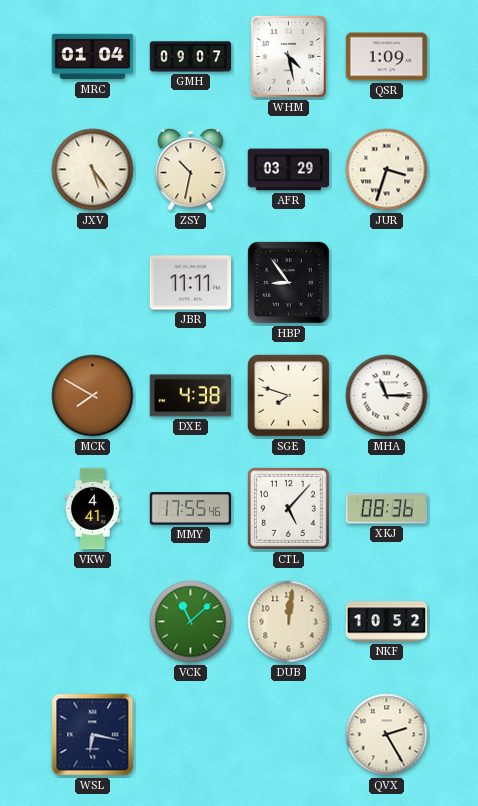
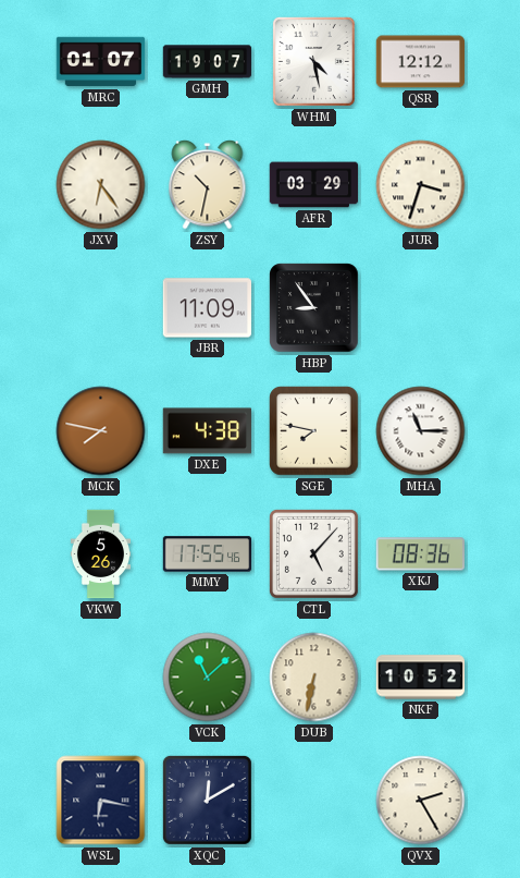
MRC: 01:04 -> 01:07 (101, 62)
GMH: 09:07 -> 19:07 (208, 62)
QSR: 1:09 -> 12:12 (421, 62)
JXV: 5:24 -> 6:24 (101, 185)
JBR: 11:11 -> 11:09 (207, 308)
MCK: 7:50 -> 7:47 (101, 431)
SGE: 7:48 -> 7:47 (314, 431)
VKW: 4:41 -> 5:26 (100, 554)
DUB: 12:01 -> 6:32 (314, 678)
XQC: none -> 12:10 (207, 800)
